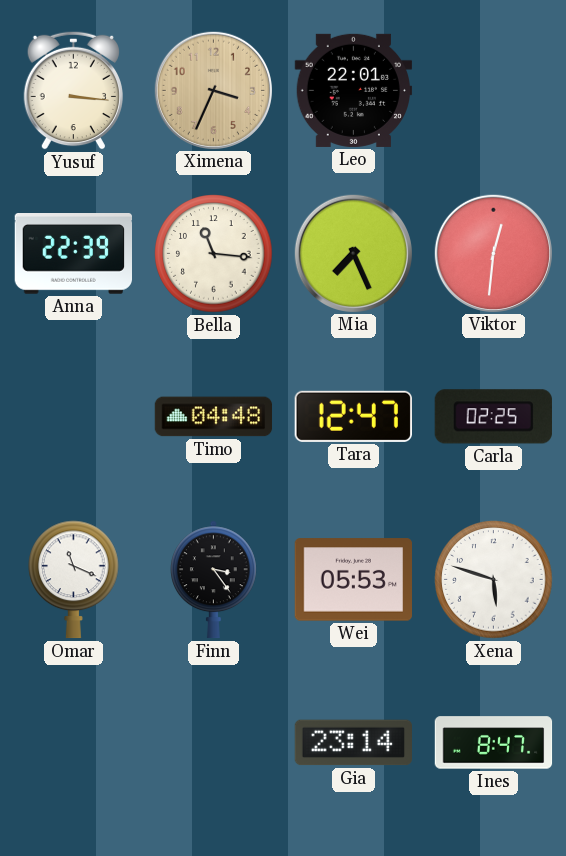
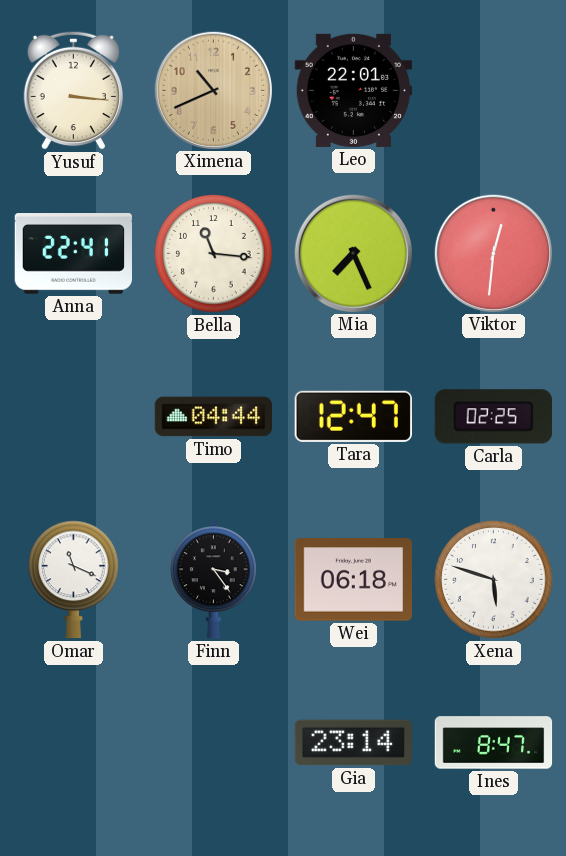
Ximena: 3:34 -> 10:41 (213, 90)
Anna: 22:39 -> 22:41 (73, 254)
Timo: 04:48 -> 04:44 (214, 417)
Wei: 05:53 -> 06:18 (353, 580)
